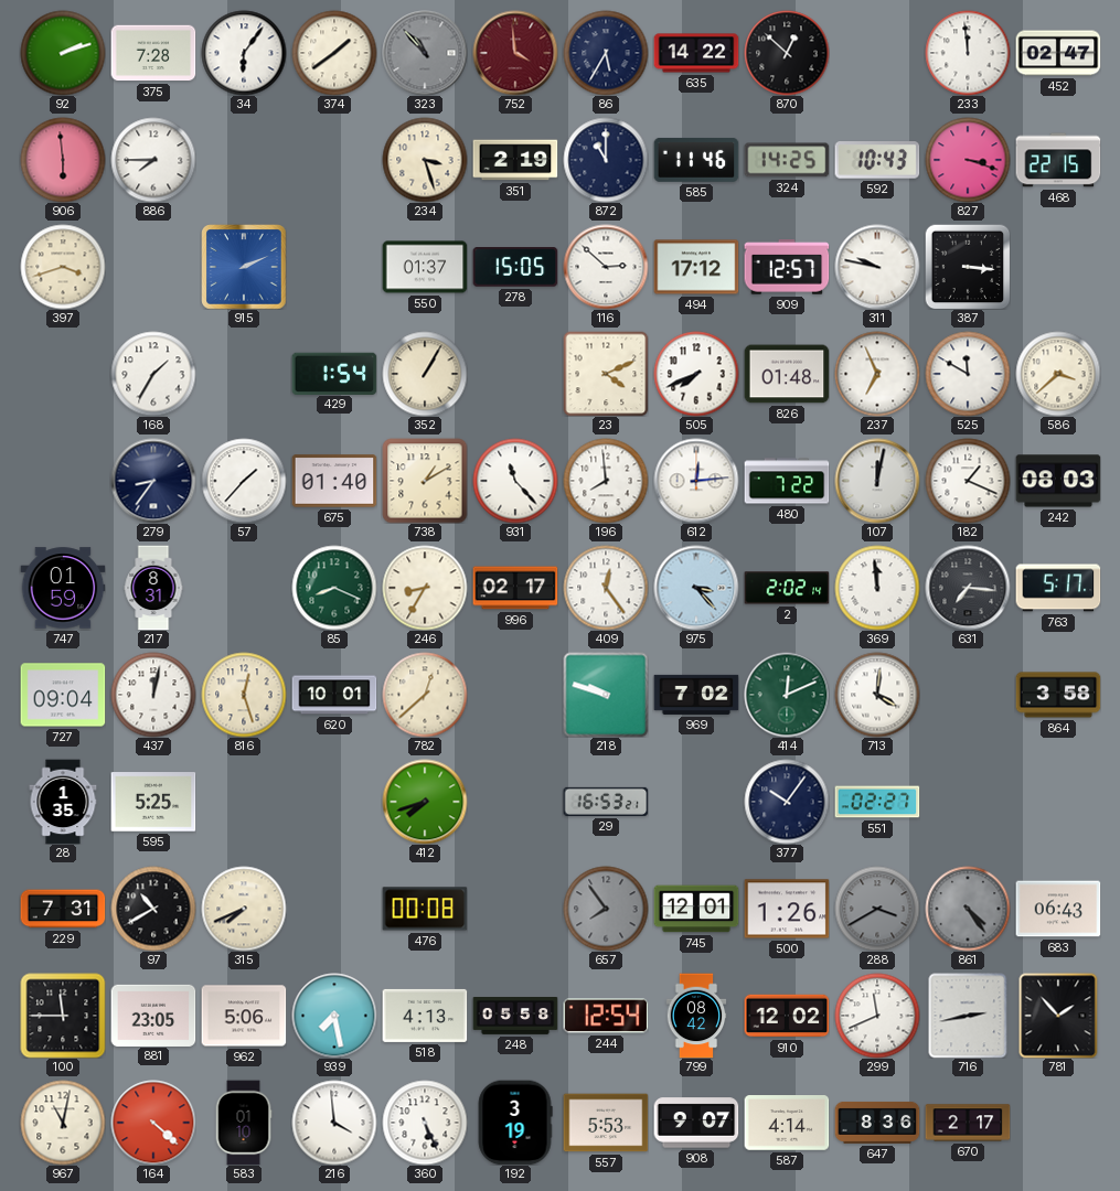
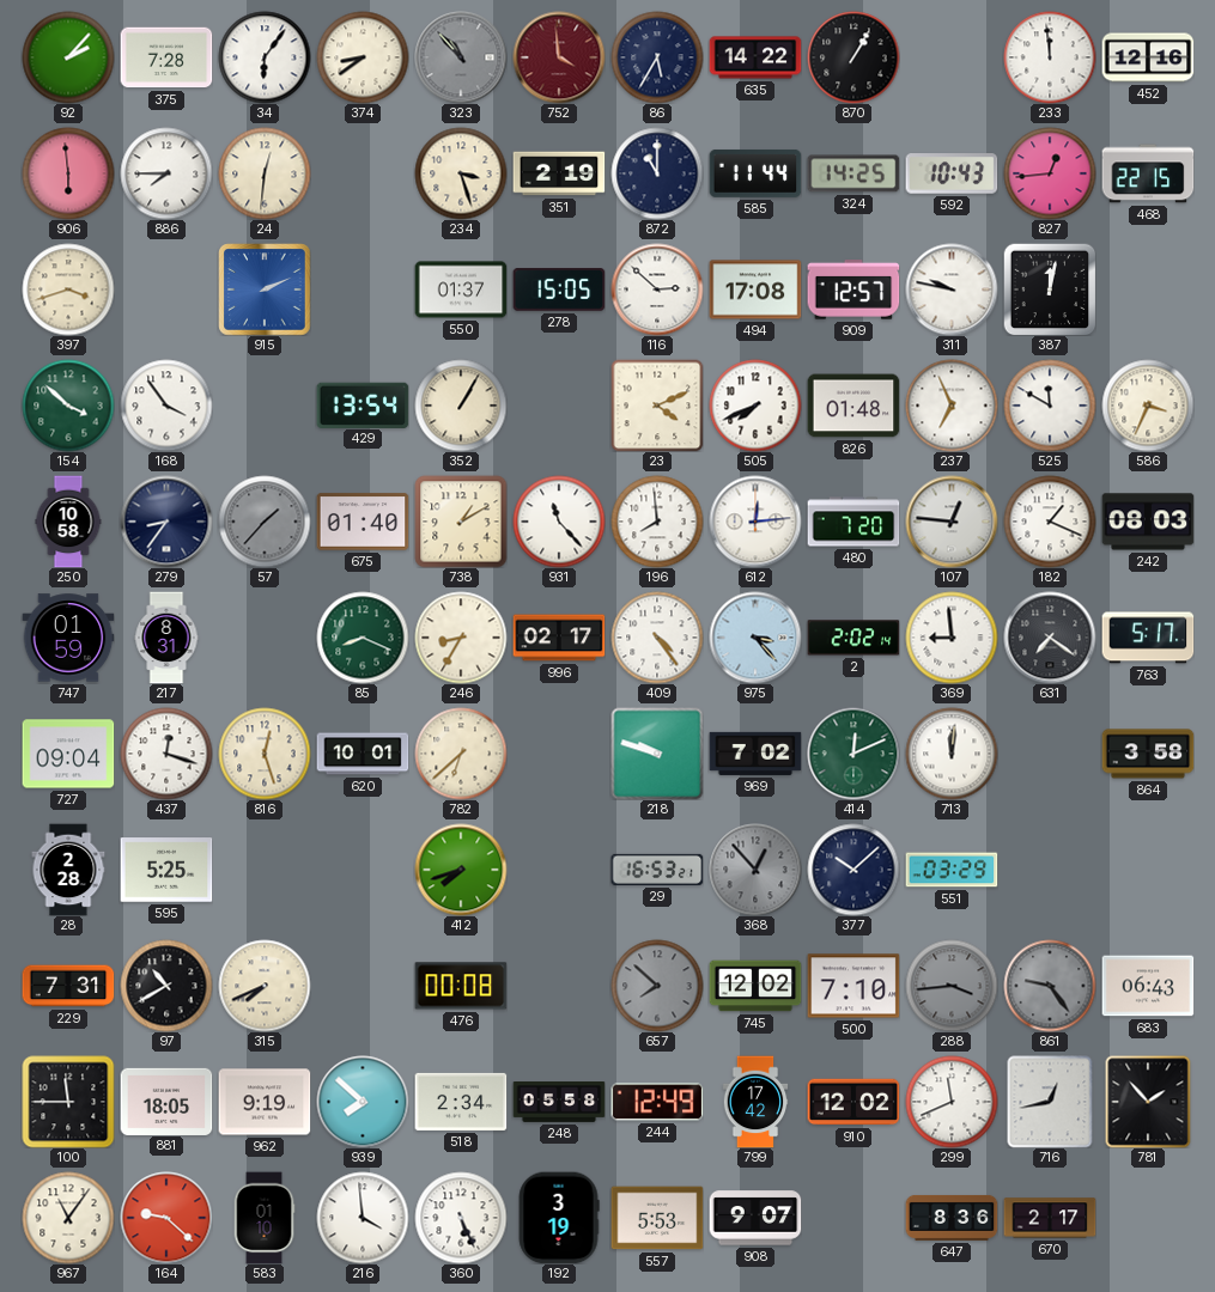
92: 2:12 -> 2:07 (68, 57)
374: 1:39 -> 8:39 (363, 57)
870: 12:52 -> 1:05 (853, 57)
452: 02:47 -> 12:16 (1148, 57)
24: none -> 12:31 (265, 173)
585: 11:46 -> 11:44 (755, 173)
827: 3:18 -> 12:44 (1050, 173)
494: 17:12 -> 17:08 (755, 290)
387: 3:16 -> 12:02 (1050, 290)
154: none -> 3:52 (68, 406)
168: 1:35 -> 3:54 (166, 406)
429: 1:54 -> 13:54 (363, 404)
586: 3:38 -> 3:34 (1148, 406)
250: none -> 10:58 (68, 522)
57 dial: white -> grey (265, 522)
480: 7:22 -> 7:20 (853, 522)
107: 12:02 -> 12:46 (952, 522)
409: 12:24 -> 4:24 (657, 638)
369: 11:59 -> 8:59 (952, 638)
631: 7:16 -> 7:21 (1050, 638)
437: 12:02 -> 12:18 (166, 754)
782: 12:38 -> 6:38 (461, 754)
713: 4:01 -> 12:01 (952, 754)
28: 1:35 -> 2:28 (68, 870)
368: none -> 12:53 (755, 870)
377: 10:06 -> 10:08 (853, 870)
551: 02:27 -> 03:29 (952, 870)
657: 7:54 -> 7:52 (657, 986)
745: 12:01 -> 12:02 (755, 986)
500: 1:26 -> 7:10 (853, 986)
288: 3:40 -> 3:44 (952, 986)
861: 4:24 -> 9:24 (1050, 986)
881: 23:05 -> 18:05 (166, 1101)
962: 5:06 -> 9:19 (265, 1102)
939: 7:28 -> 7:52 (363, 1102)
518: 4:13 -> 2:34 (461, 1102)
244: 12:54 -> 12:49 (657, 1102)
799: 08:42 -> 17:42 (755, 1102)
716: 2:43 -> 12:43 (1050, 1102)
967: 11:02 -> 11:06 (68, 1218)
164: 4:22 -> 9:22 (166, 1218)
587: 4:14 -> none (787, 1123)
